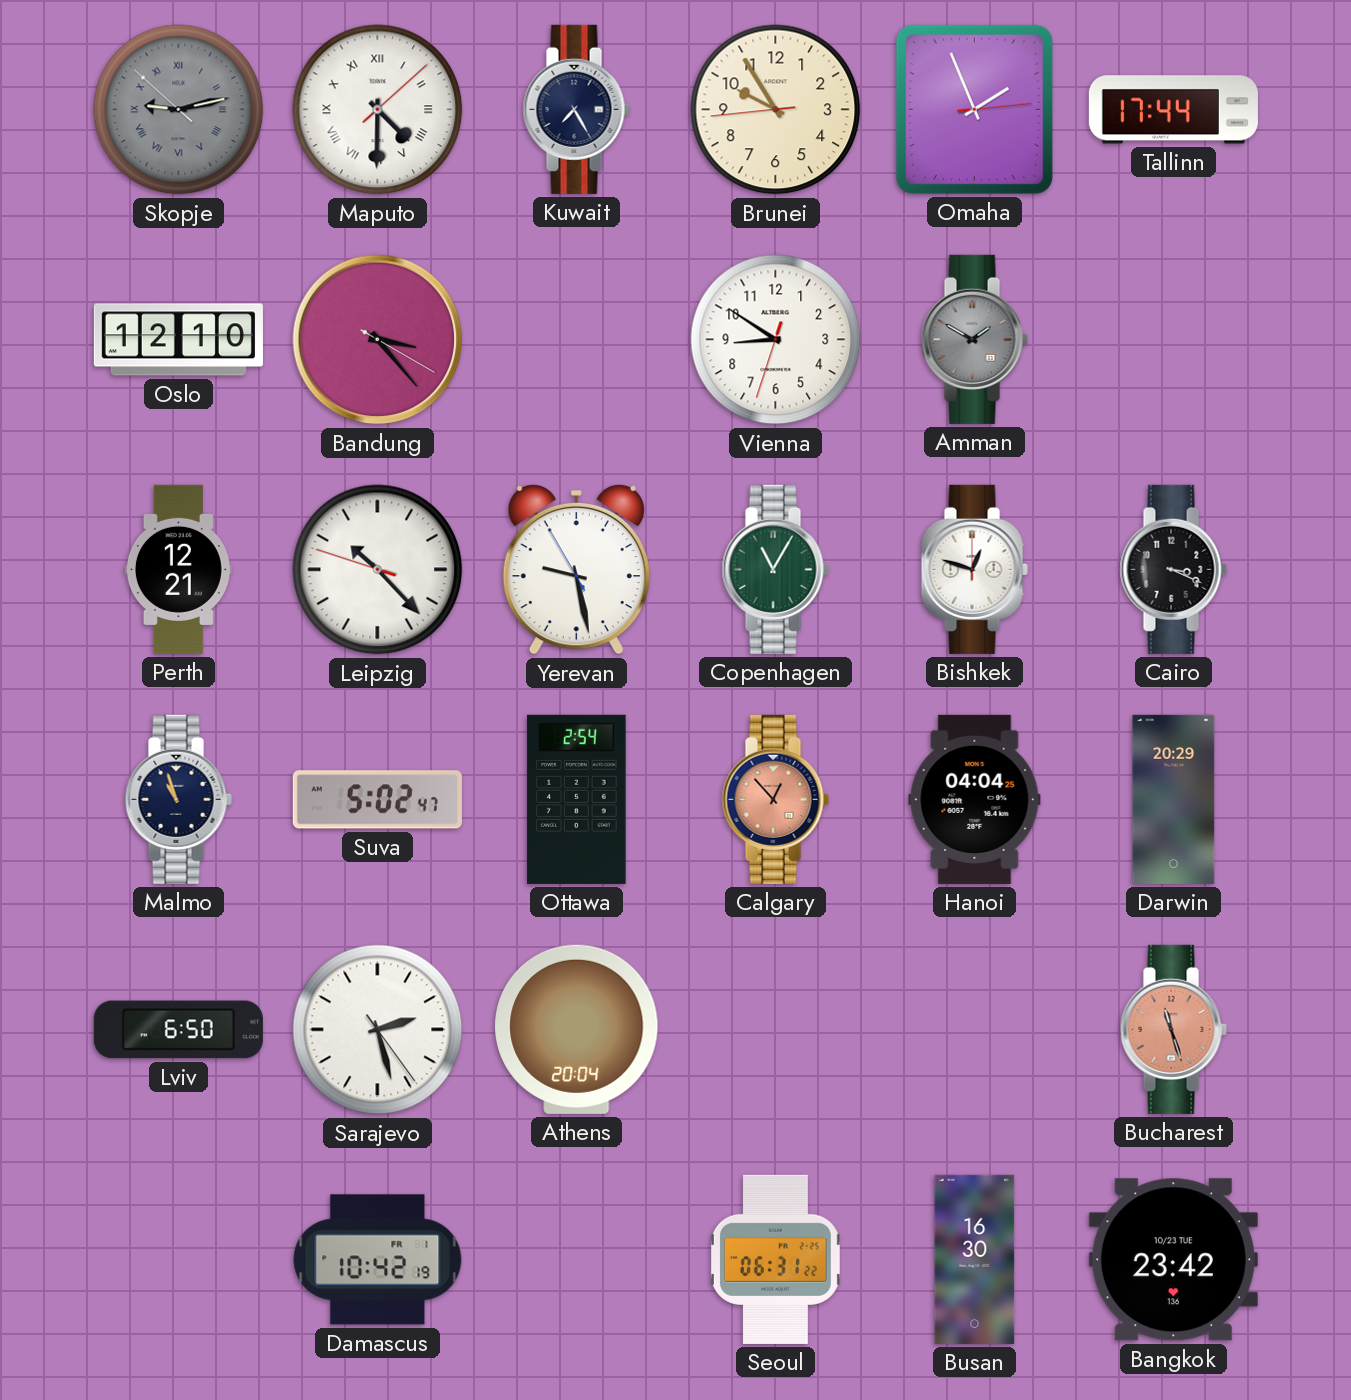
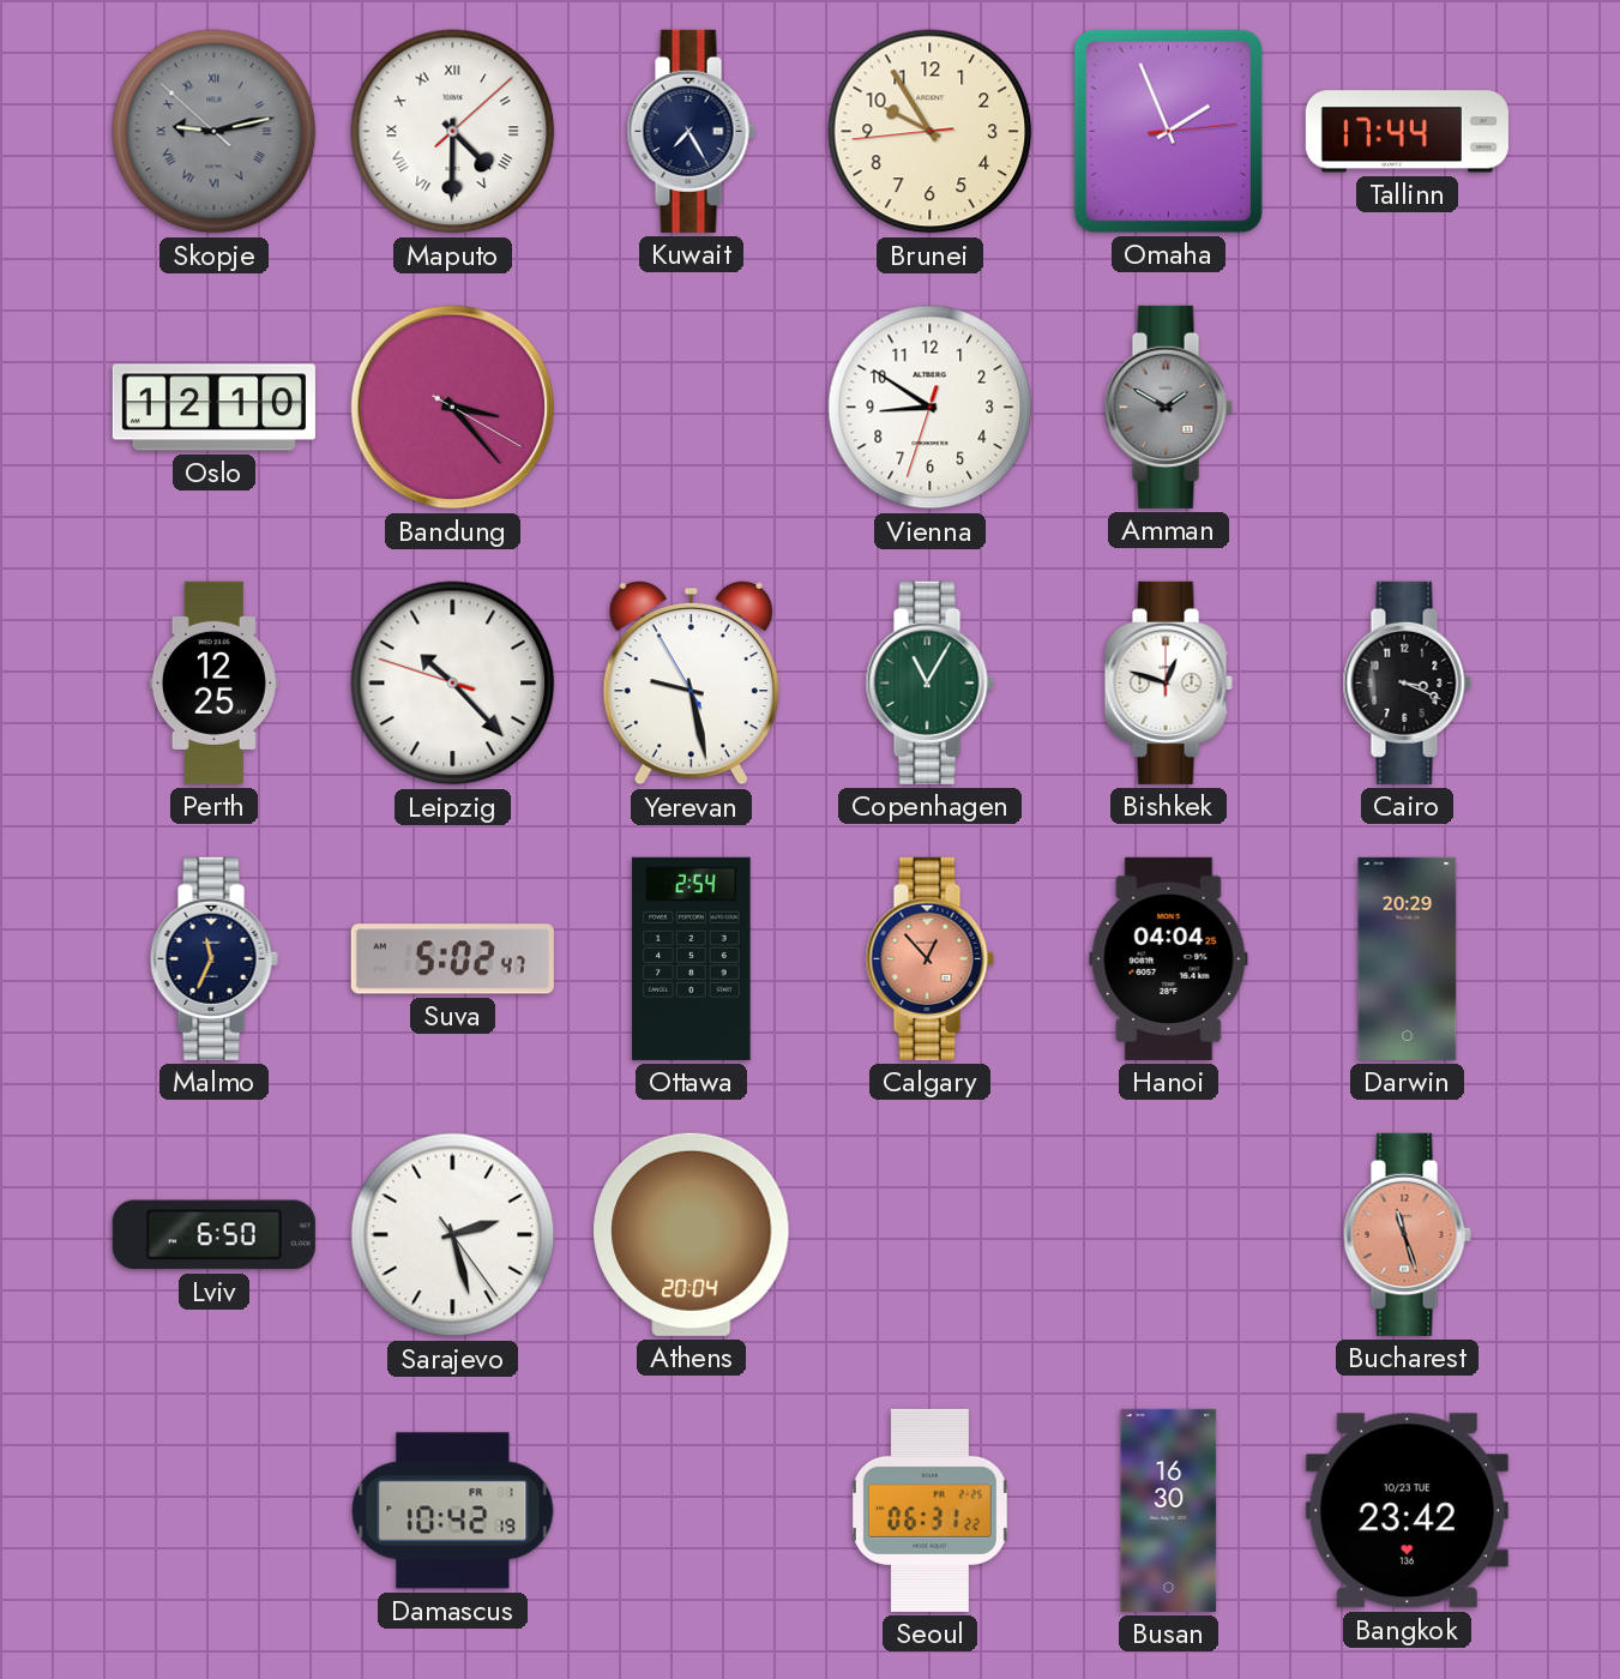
Perth: 12:21 -> 12:25 (213, 682)
Malmo: 10:57 -> 11:34 (213, 958)
